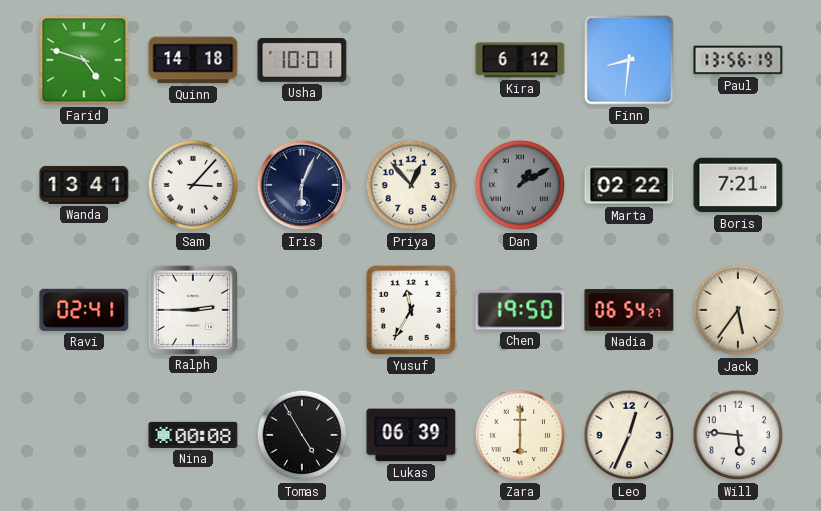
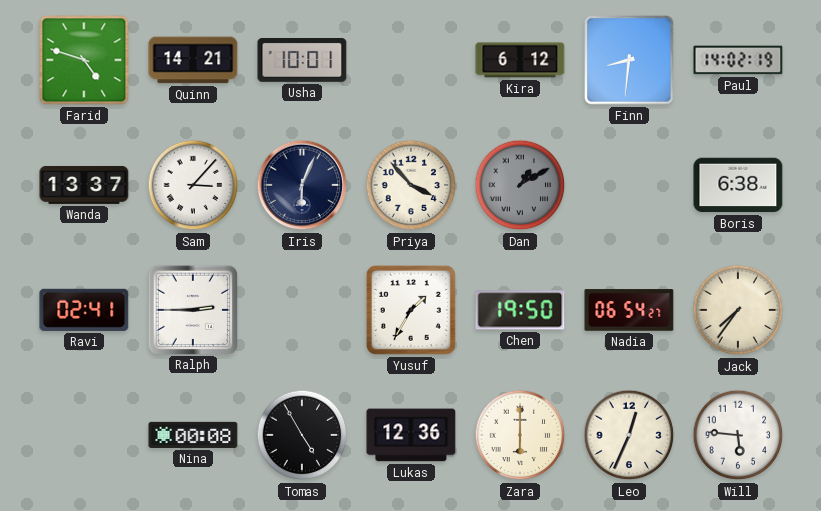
Quinn: 14:18 -> 14:21 (193, 60)
Paul: 13:56 -> 14:02 (738, 60)
Wanda: 13:41 -> 13:37 (84, 185)
Priya: 12:53 -> 3:53 (411, 185)
Marta: 02:22 -> none (629, 185)
Boris: 7:21 -> 6:38 (738, 185)
Yusuf: 11:35 -> 1:35 (411, 310)
Jack: 5:36 -> 7:36 (738, 310)
Lukas: 06:39 -> 12:36 (411, 435)
